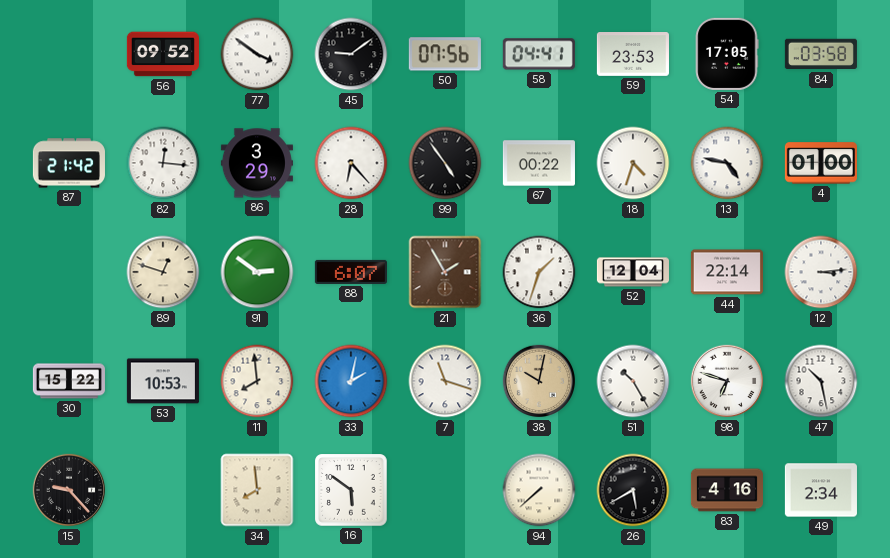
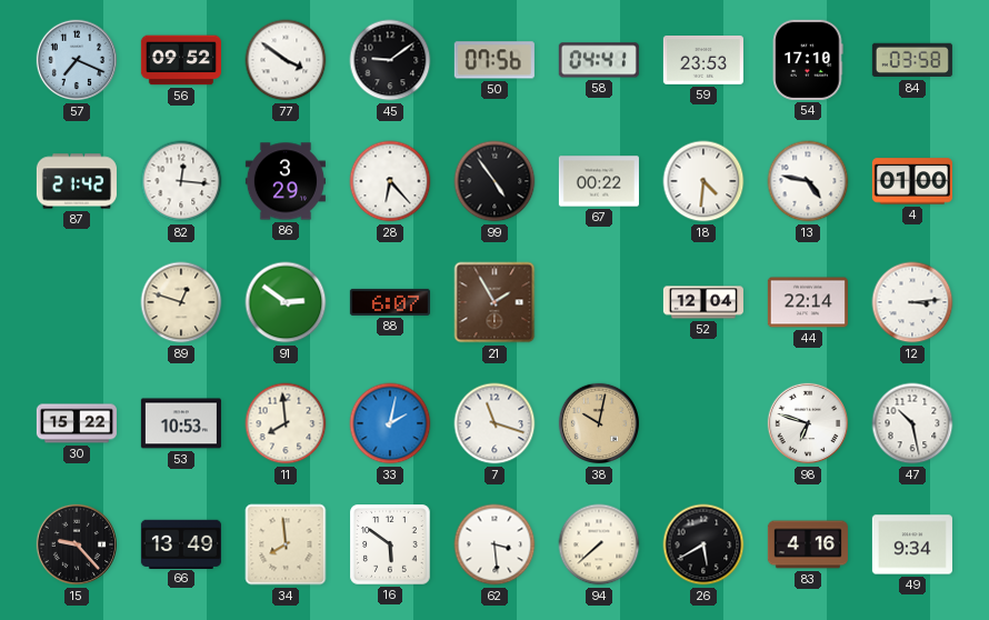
57: none -> 7:19 (77, 60)
54: 17:05 -> 17:10 (808, 60)
18: 4:33 -> 4:31 (703, 181)
36: 1:33 -> none (539, 272)
51: 10:25 -> none (633, 381)
66: none -> 13:49 (181, 543)
62: none -> 3:29 (494, 544)
49: 2:34 -> 9:34 (912, 544)
